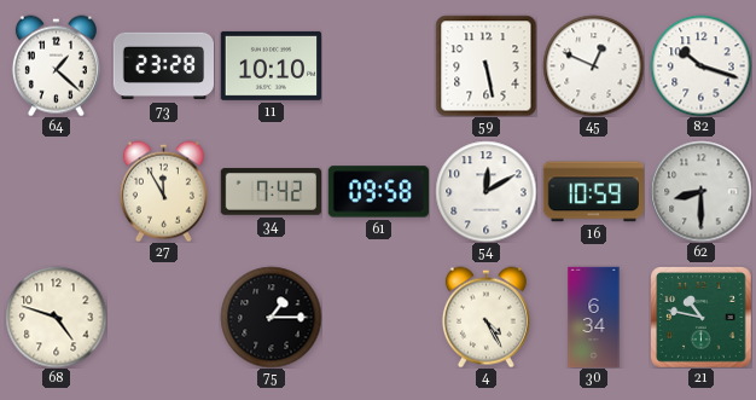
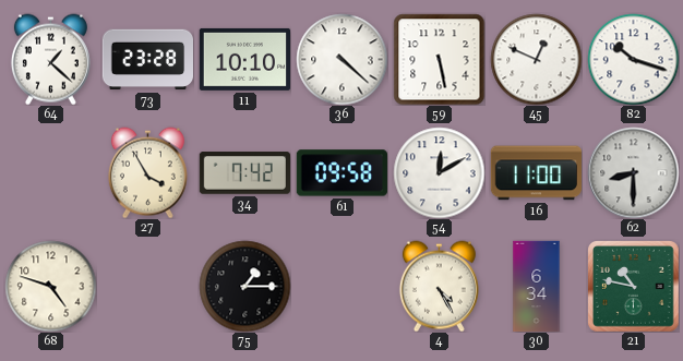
36: none -> 4:22 (341, 59)
27: 11:55 -> 3:55 (147, 172)
16: 10:59 -> 11:00 (536, 173)
